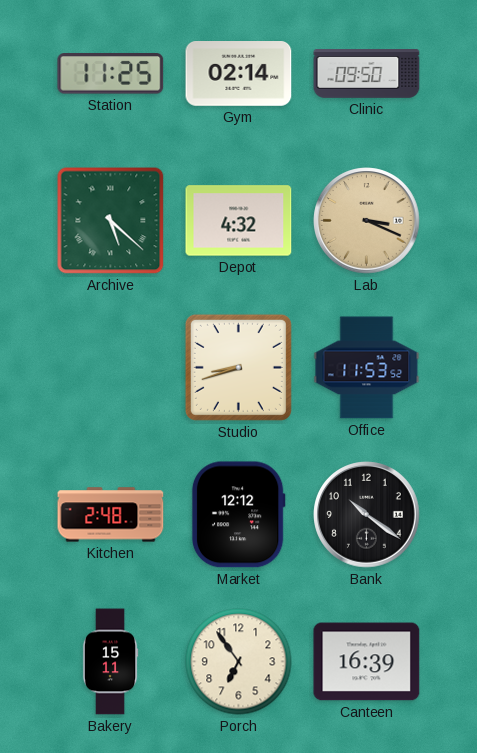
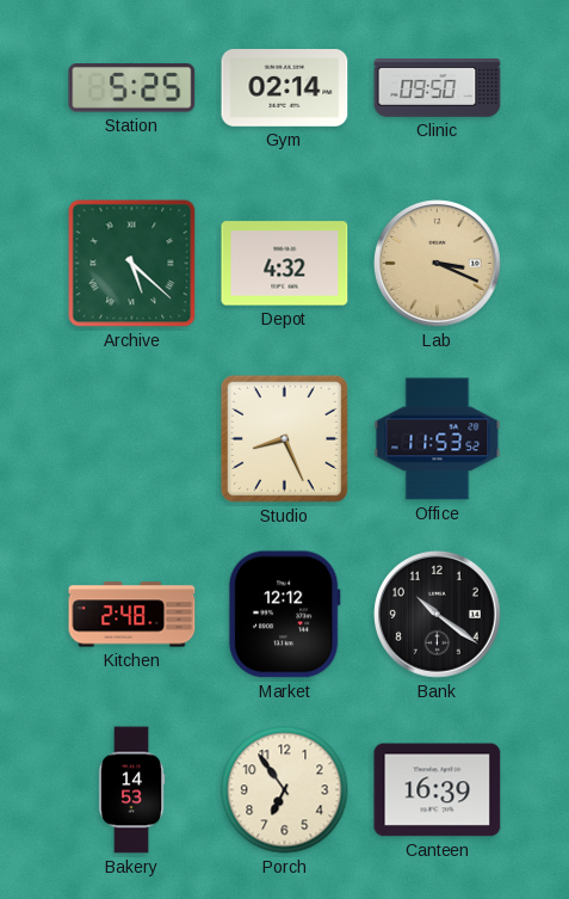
Station: 11:25 -> 5:25 (132, 88)
Studio: 8:42 -> 8:26 (284, 438)
Bakery: 15:11 -> 14:53 (131, 790)
